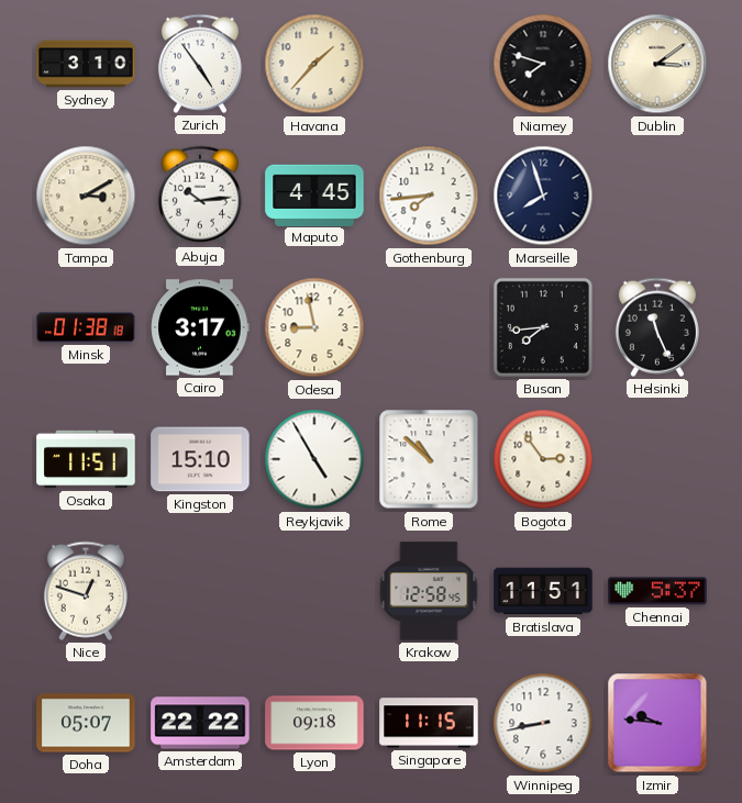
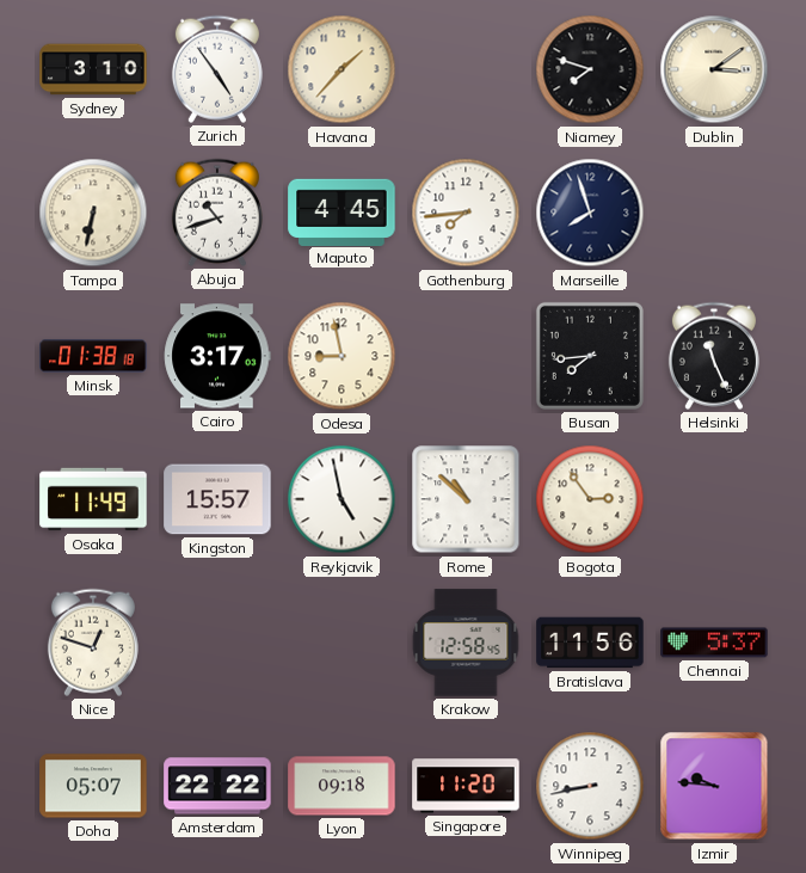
Tampa: 3:10 -> 6:32 (93, 213)
Abuja: 10:14 -> 10:42 (217, 213)
Osaka: 11:51 -> 11:49 (93, 499)
Kingston: 15:10 -> 15:57 (217, 499)
Reykjavik: 4:55 -> 4:58 (342, 499)
Bratislava: 11:51 -> 11:56 (590, 643)
Singapore: 11:15 -> 11:20 (466, 786)
